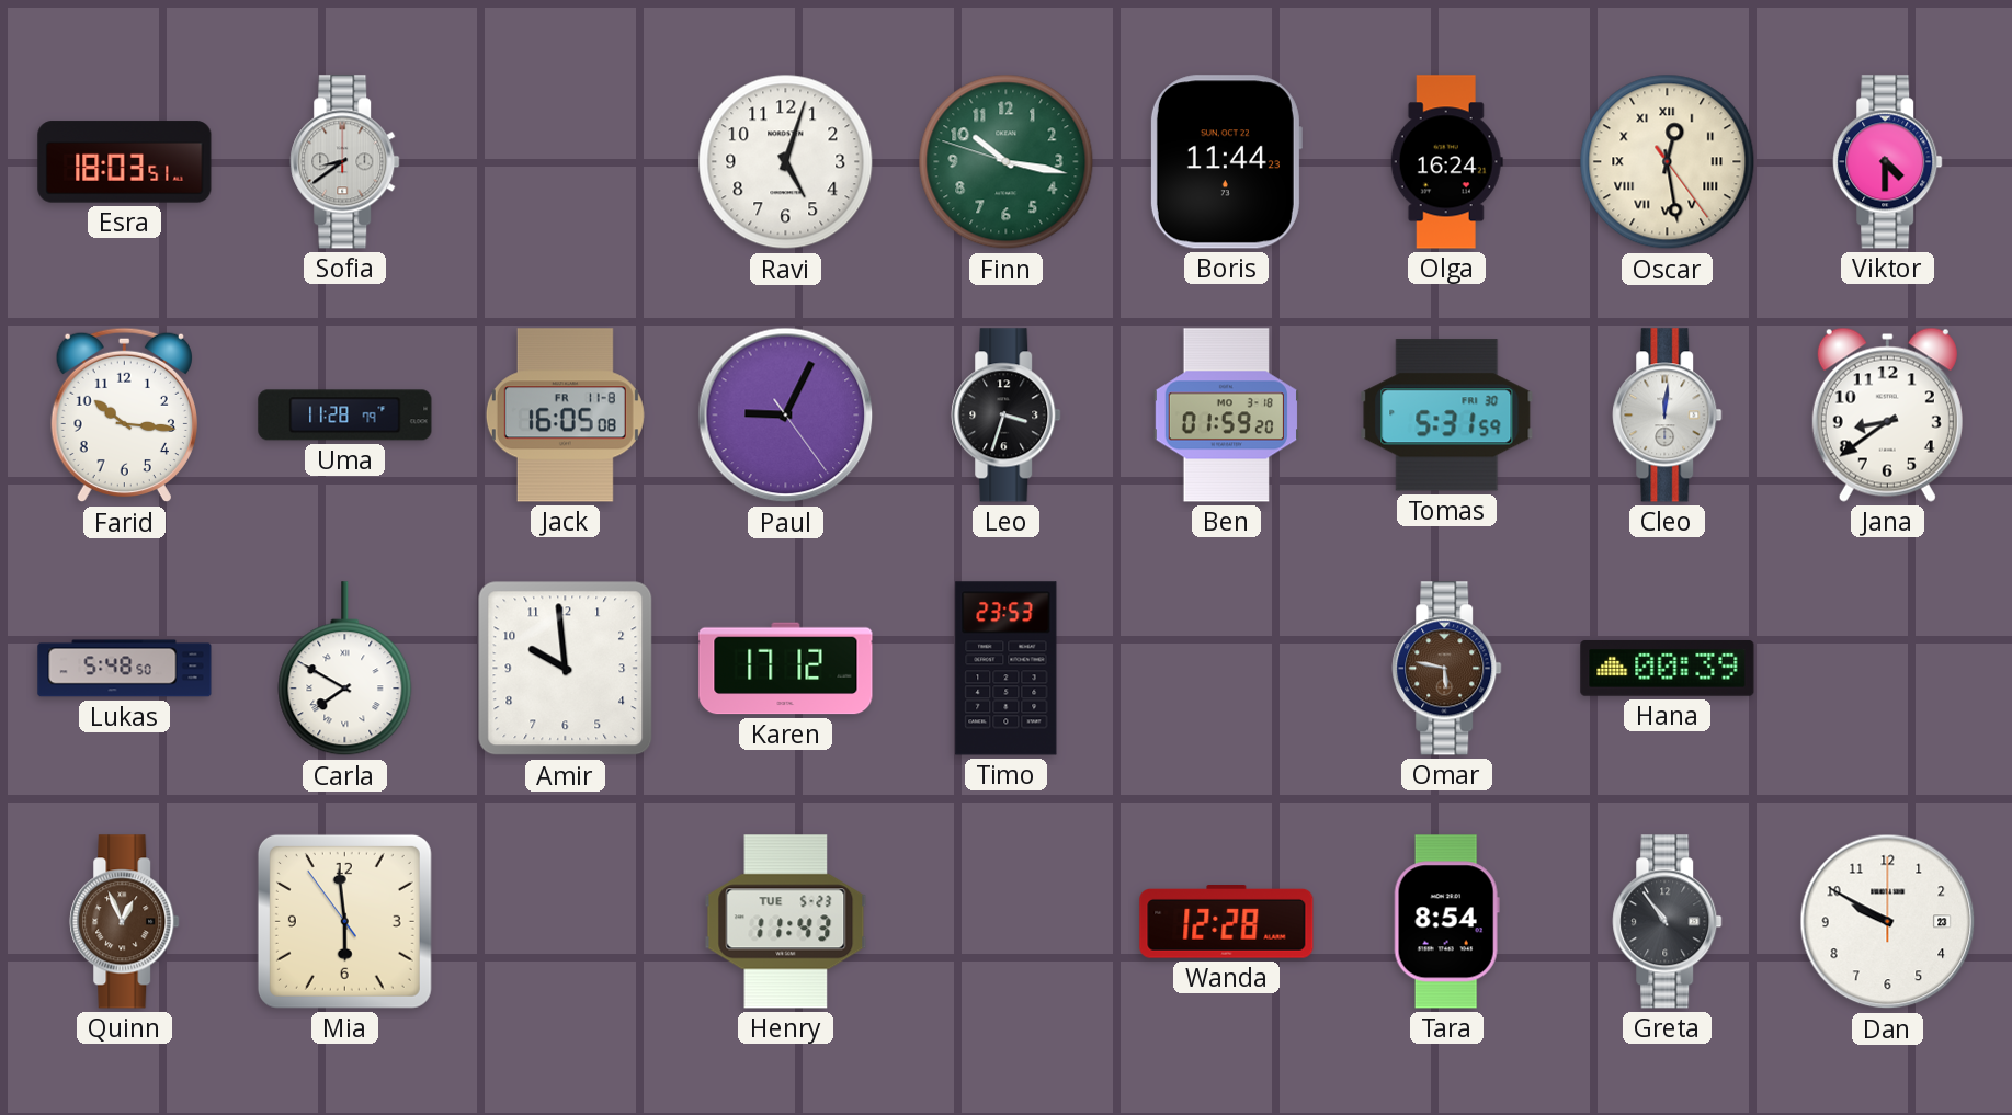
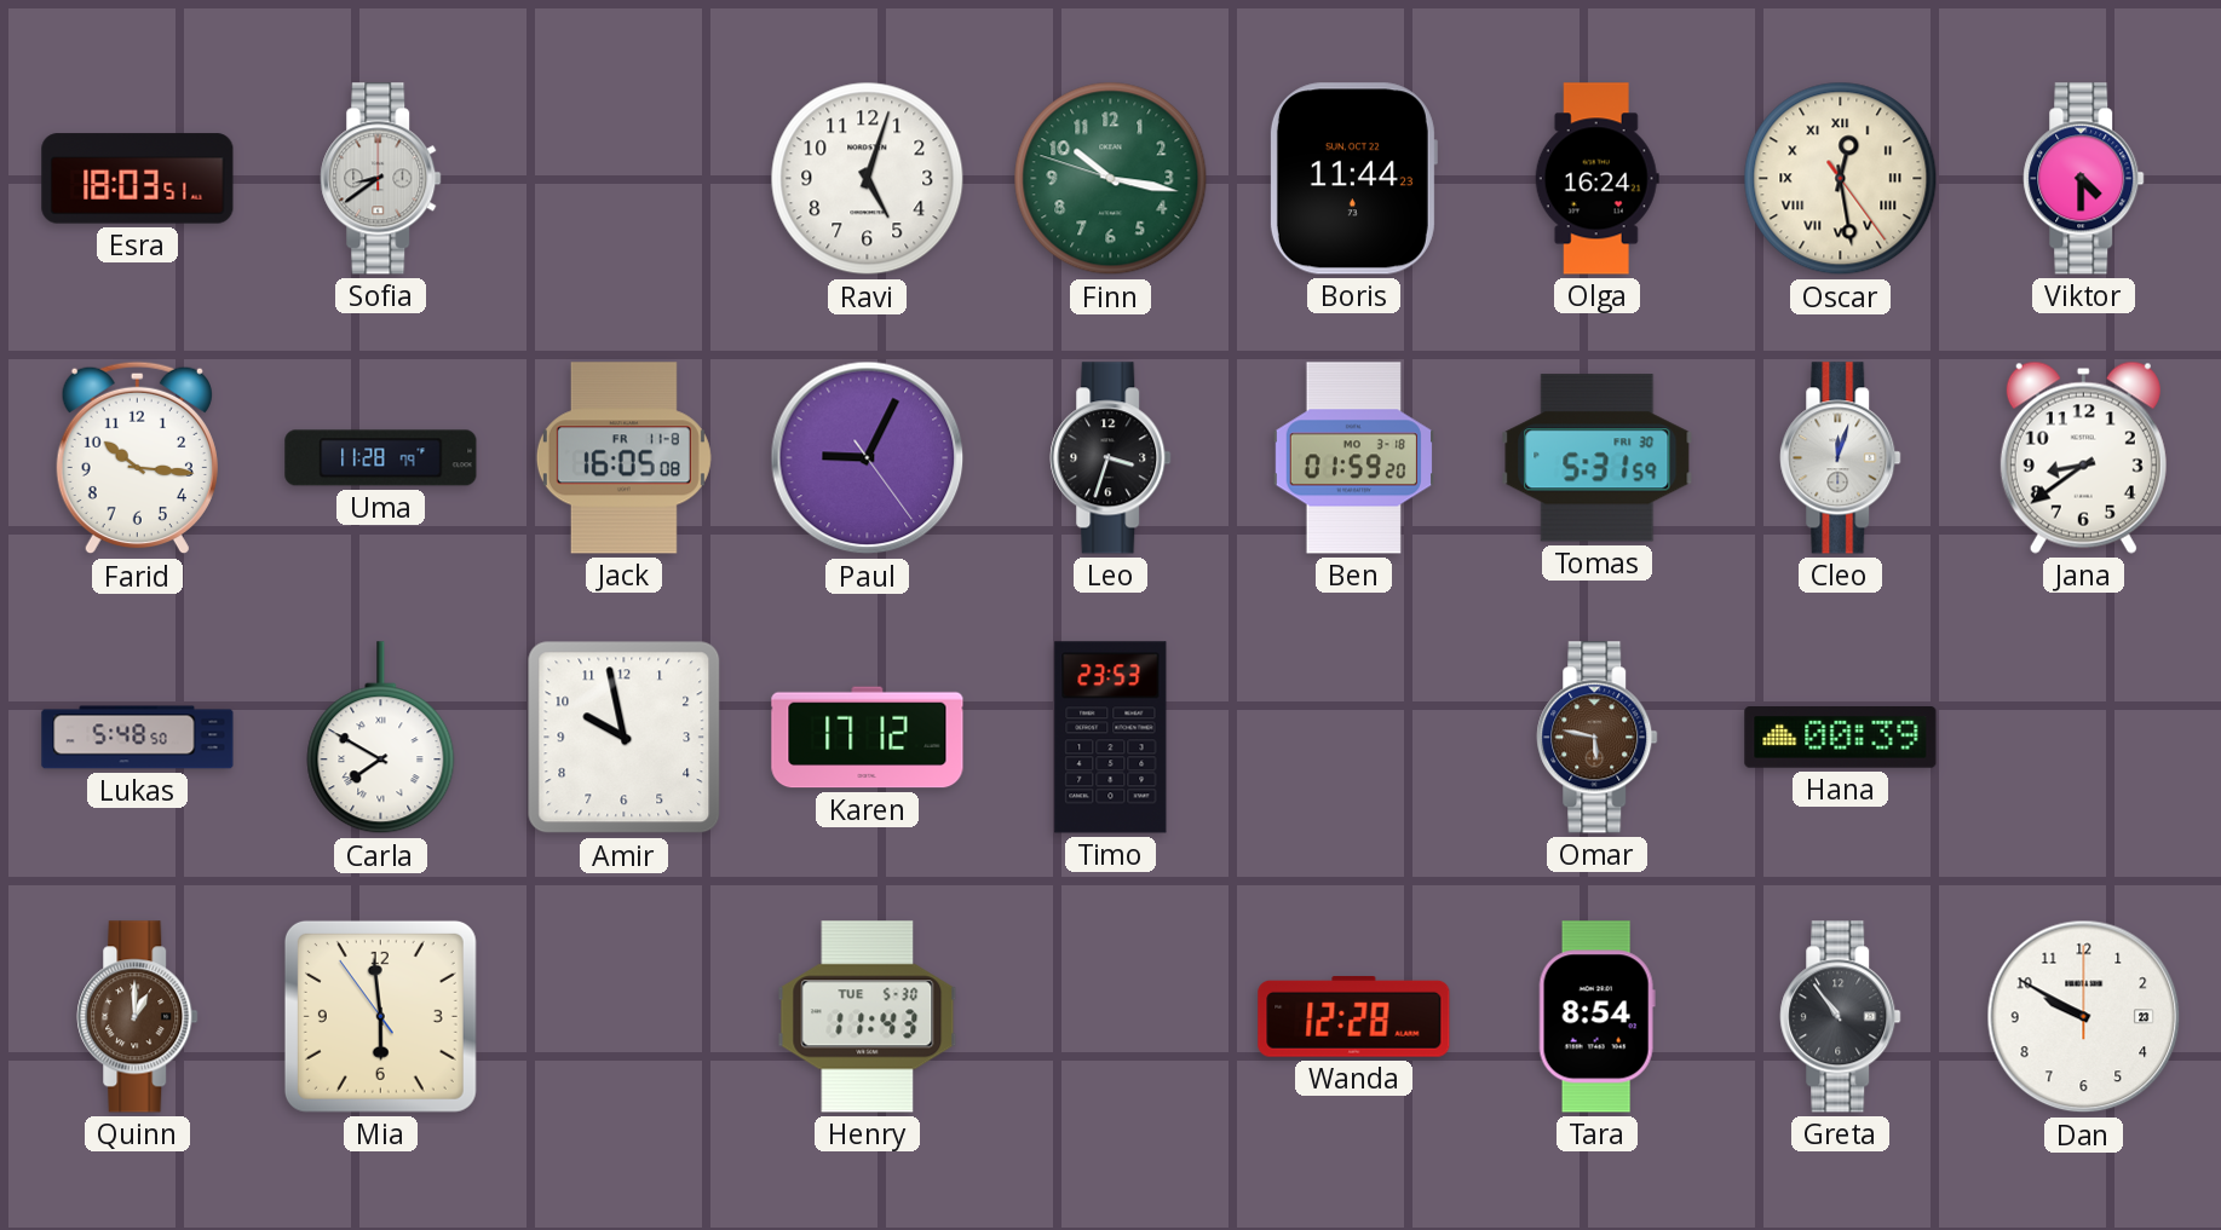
Cleo: 12:01 -> 12:03 (1841, 458)
Amir: 9:59 -> 9:58 (625, 738)
Quinn: 12:56 -> 1:00 (138, 1017)
Henry date: TUE 5-23 -> TUE 5-30 (868, 1017)
